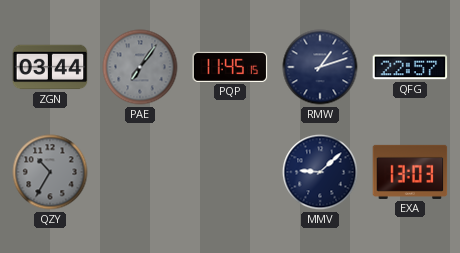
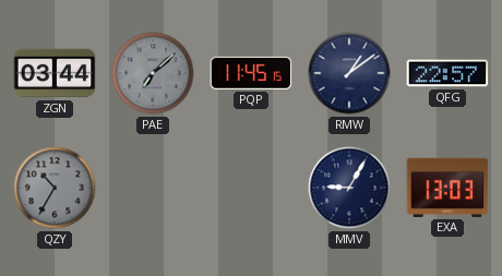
PAE: 7:06 -> 7:08 (153, 73)
RMW: 1:12 -> 1:09 (349, 73)
MMV: 9:08 -> 9:05 (349, 188)
